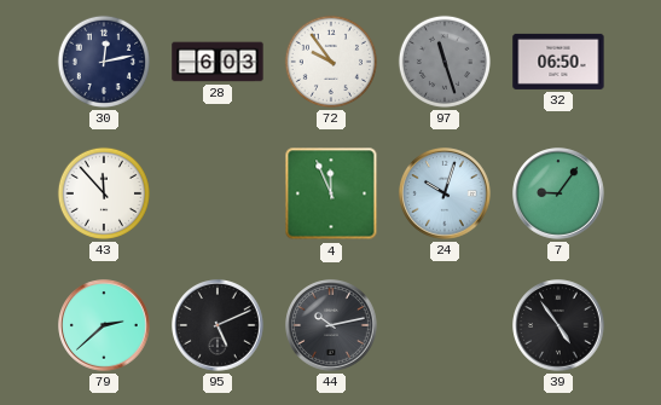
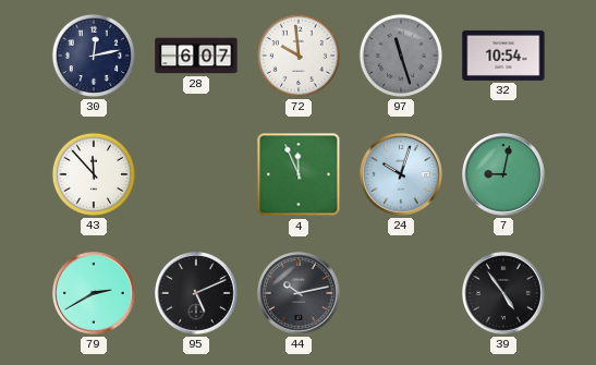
28: 6:03 -> 6:07 (196, 56)
72: 9:54 -> 9:59 (299, 56)
32: 06:50 -> 10:54 (503, 56)
7: 9:06 -> 9:02 (504, 175)
79: 2:38 -> 2:40 (95, 294)
